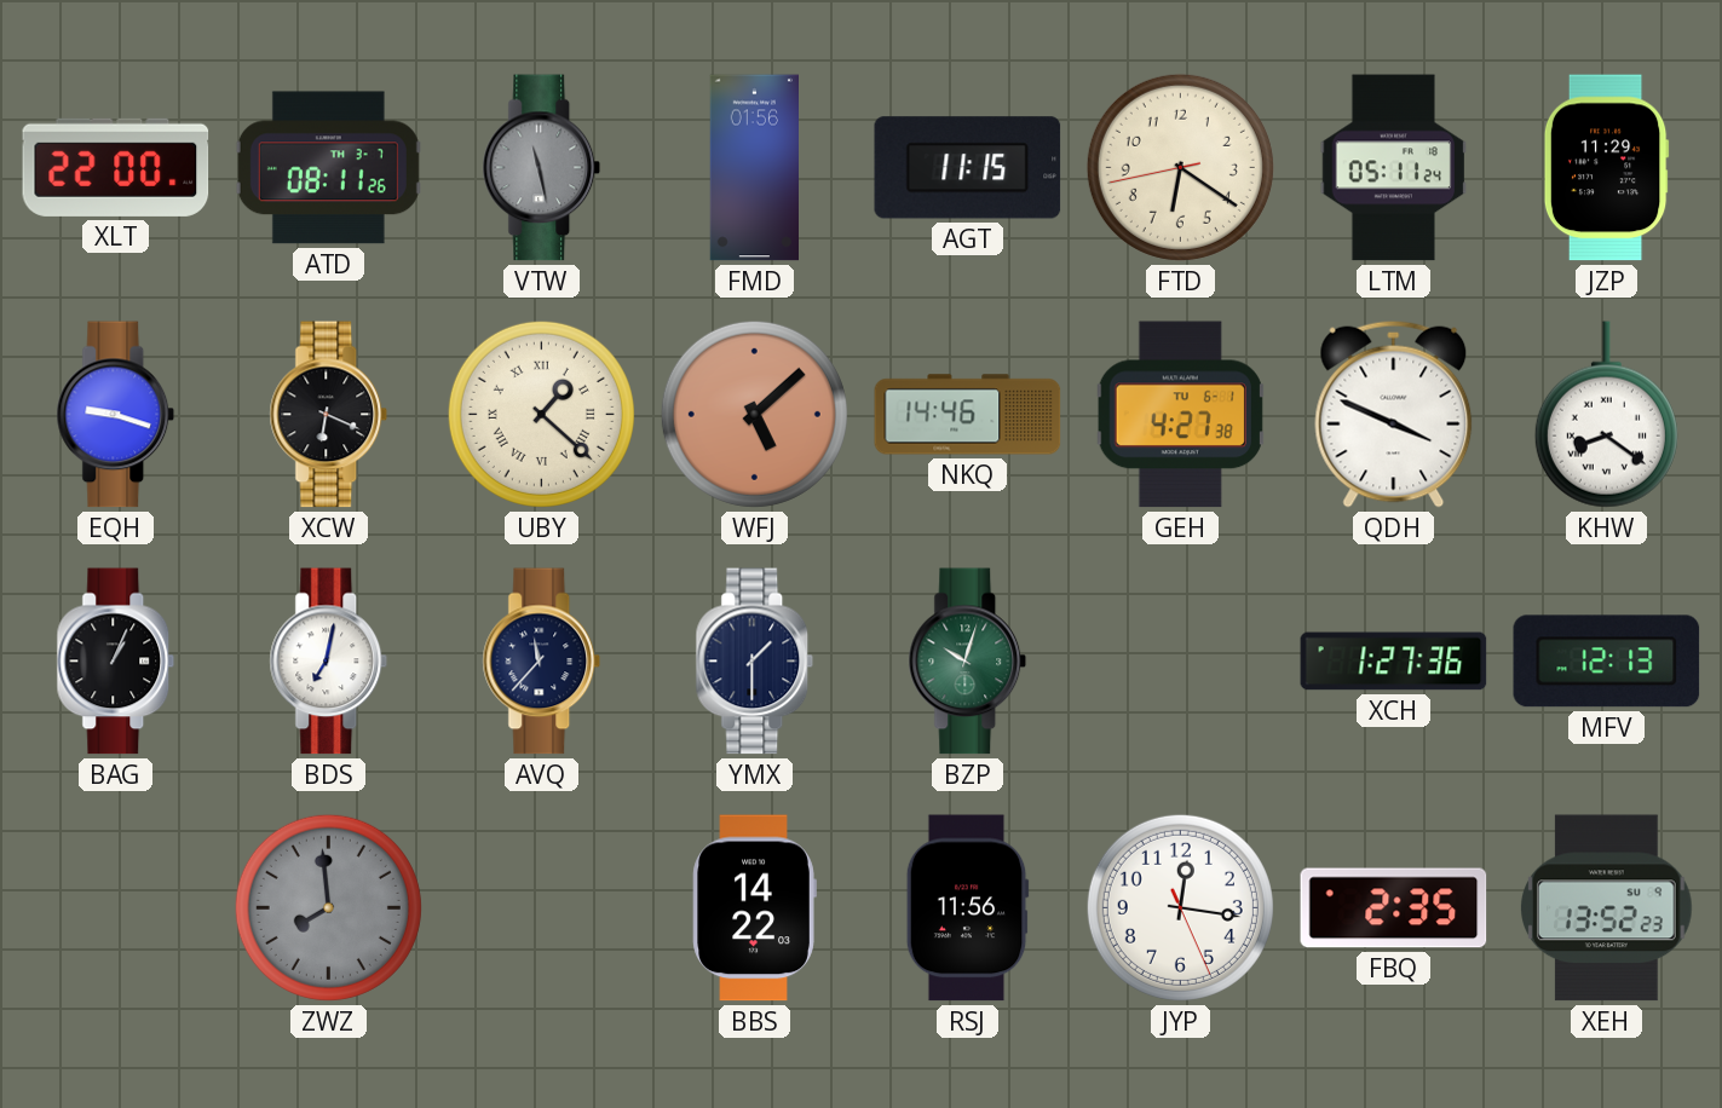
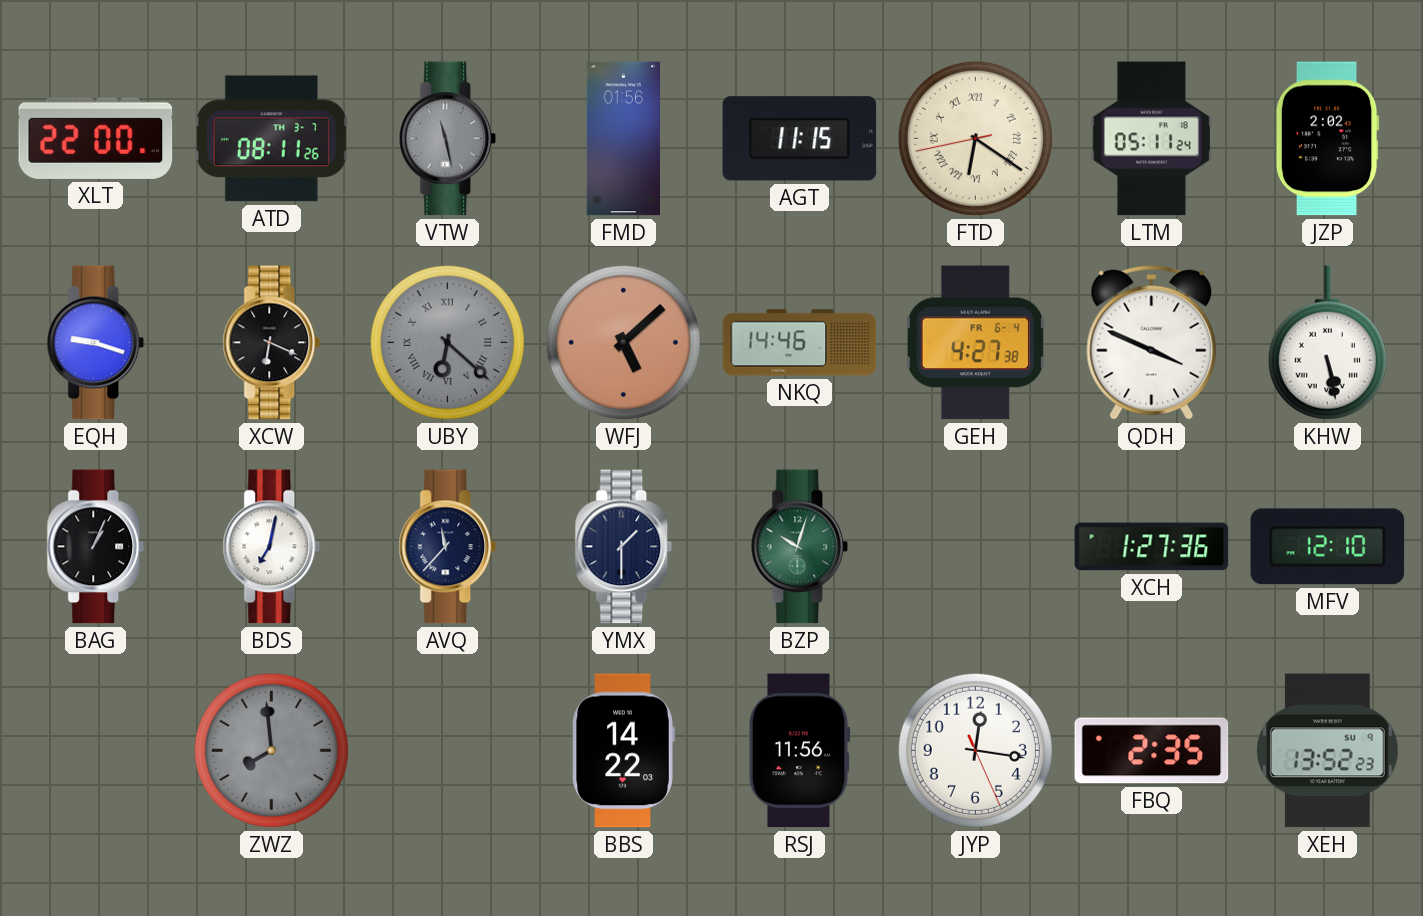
FTD numerals: Arabic -> Roman (975, 138)
JZP: 11:29 -> 2:02 (1327, 139)
UBY: 1:22 -> 6:22 (447, 342)
UBY dial: cream -> grey (447, 342)
GEH date: TU 6-1 -> FR 6-4 (975, 343)
KHW: 8:21 -> 5:28 (1327, 343)
MFV: 12:13 -> 12:10 (1328, 547)
